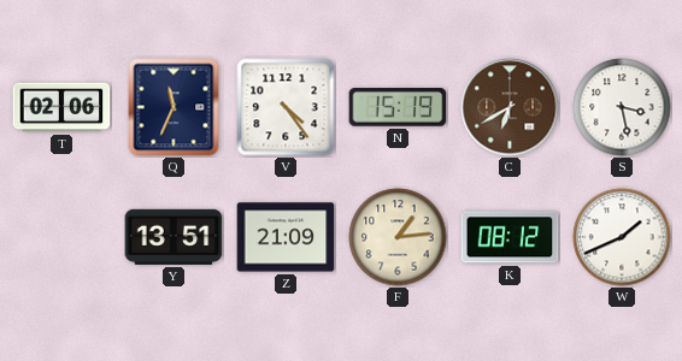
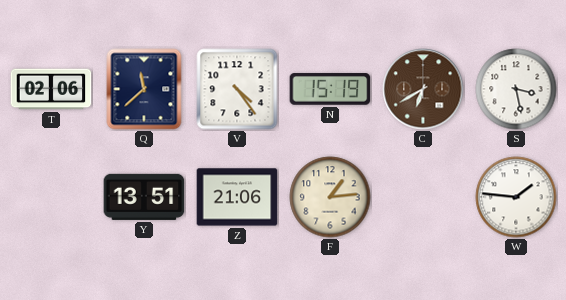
Q: 11:34 -> 11:38 (144, 89)
Z: 21:09 -> 21:06 (237, 197)
K: 08:12 -> none (510, 237)
W: 1:41 -> 1:46 (516, 197)
